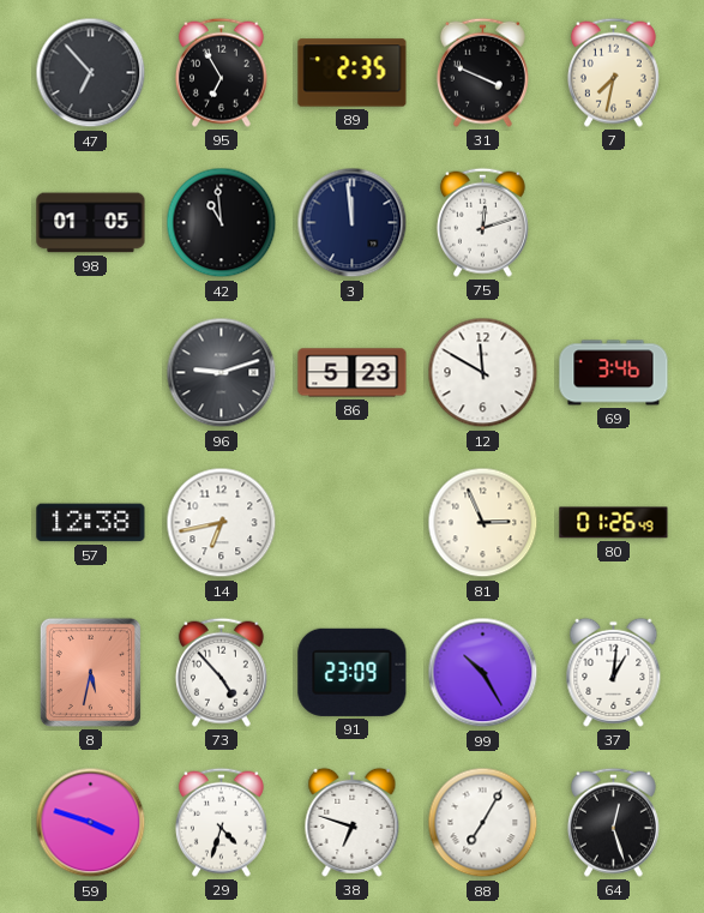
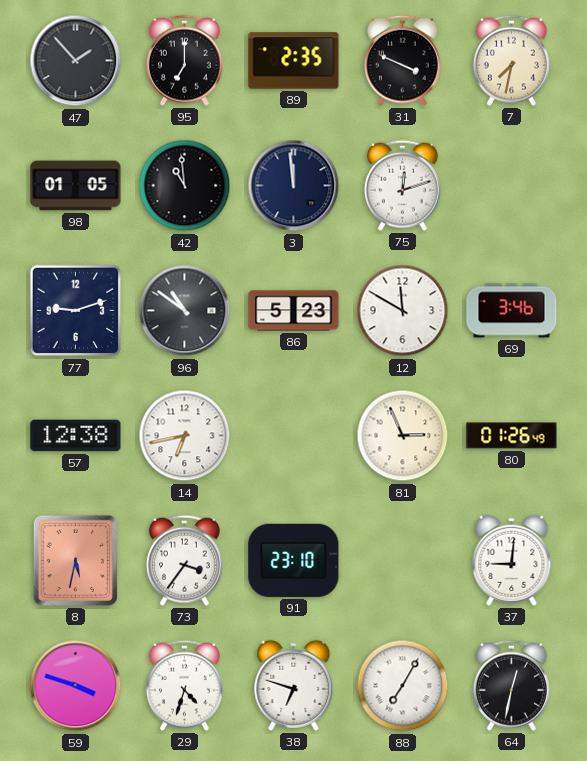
47: 6:53 -> 1:53 (76, 61)
95: 6:55 -> 7:00 (184, 60)
77: none -> 9:12 (76, 311)
96: 9:12 -> 10:51 (185, 311)
73: 4:53 -> 3:36 (184, 560)
91: 23:09 -> 23:10 (294, 560)
99: 10:25 -> none (483, 673)
37: 1:01 -> 9:01 (512, 560)
64: 12:27 -> 12:32 (511, 685)
